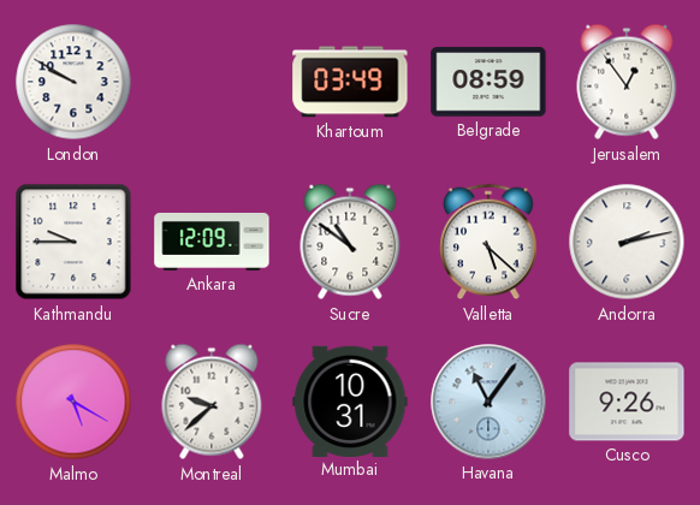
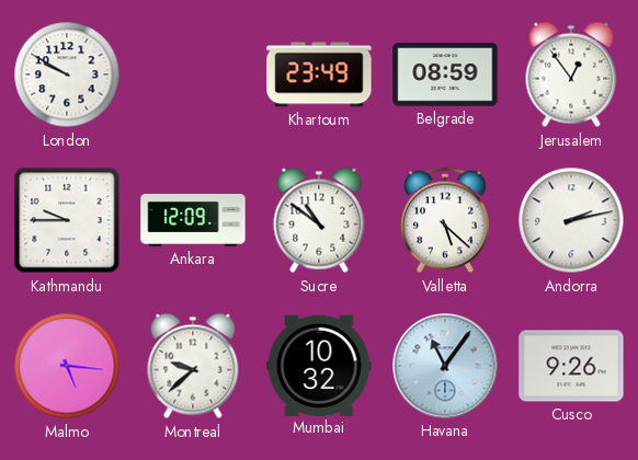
Khartoum: 03:49 -> 23:49 (319, 74)
Malmo: 5:20 -> 5:16 (67, 366)
Mumbai: 10:31 -> 10:32 (319, 365)
